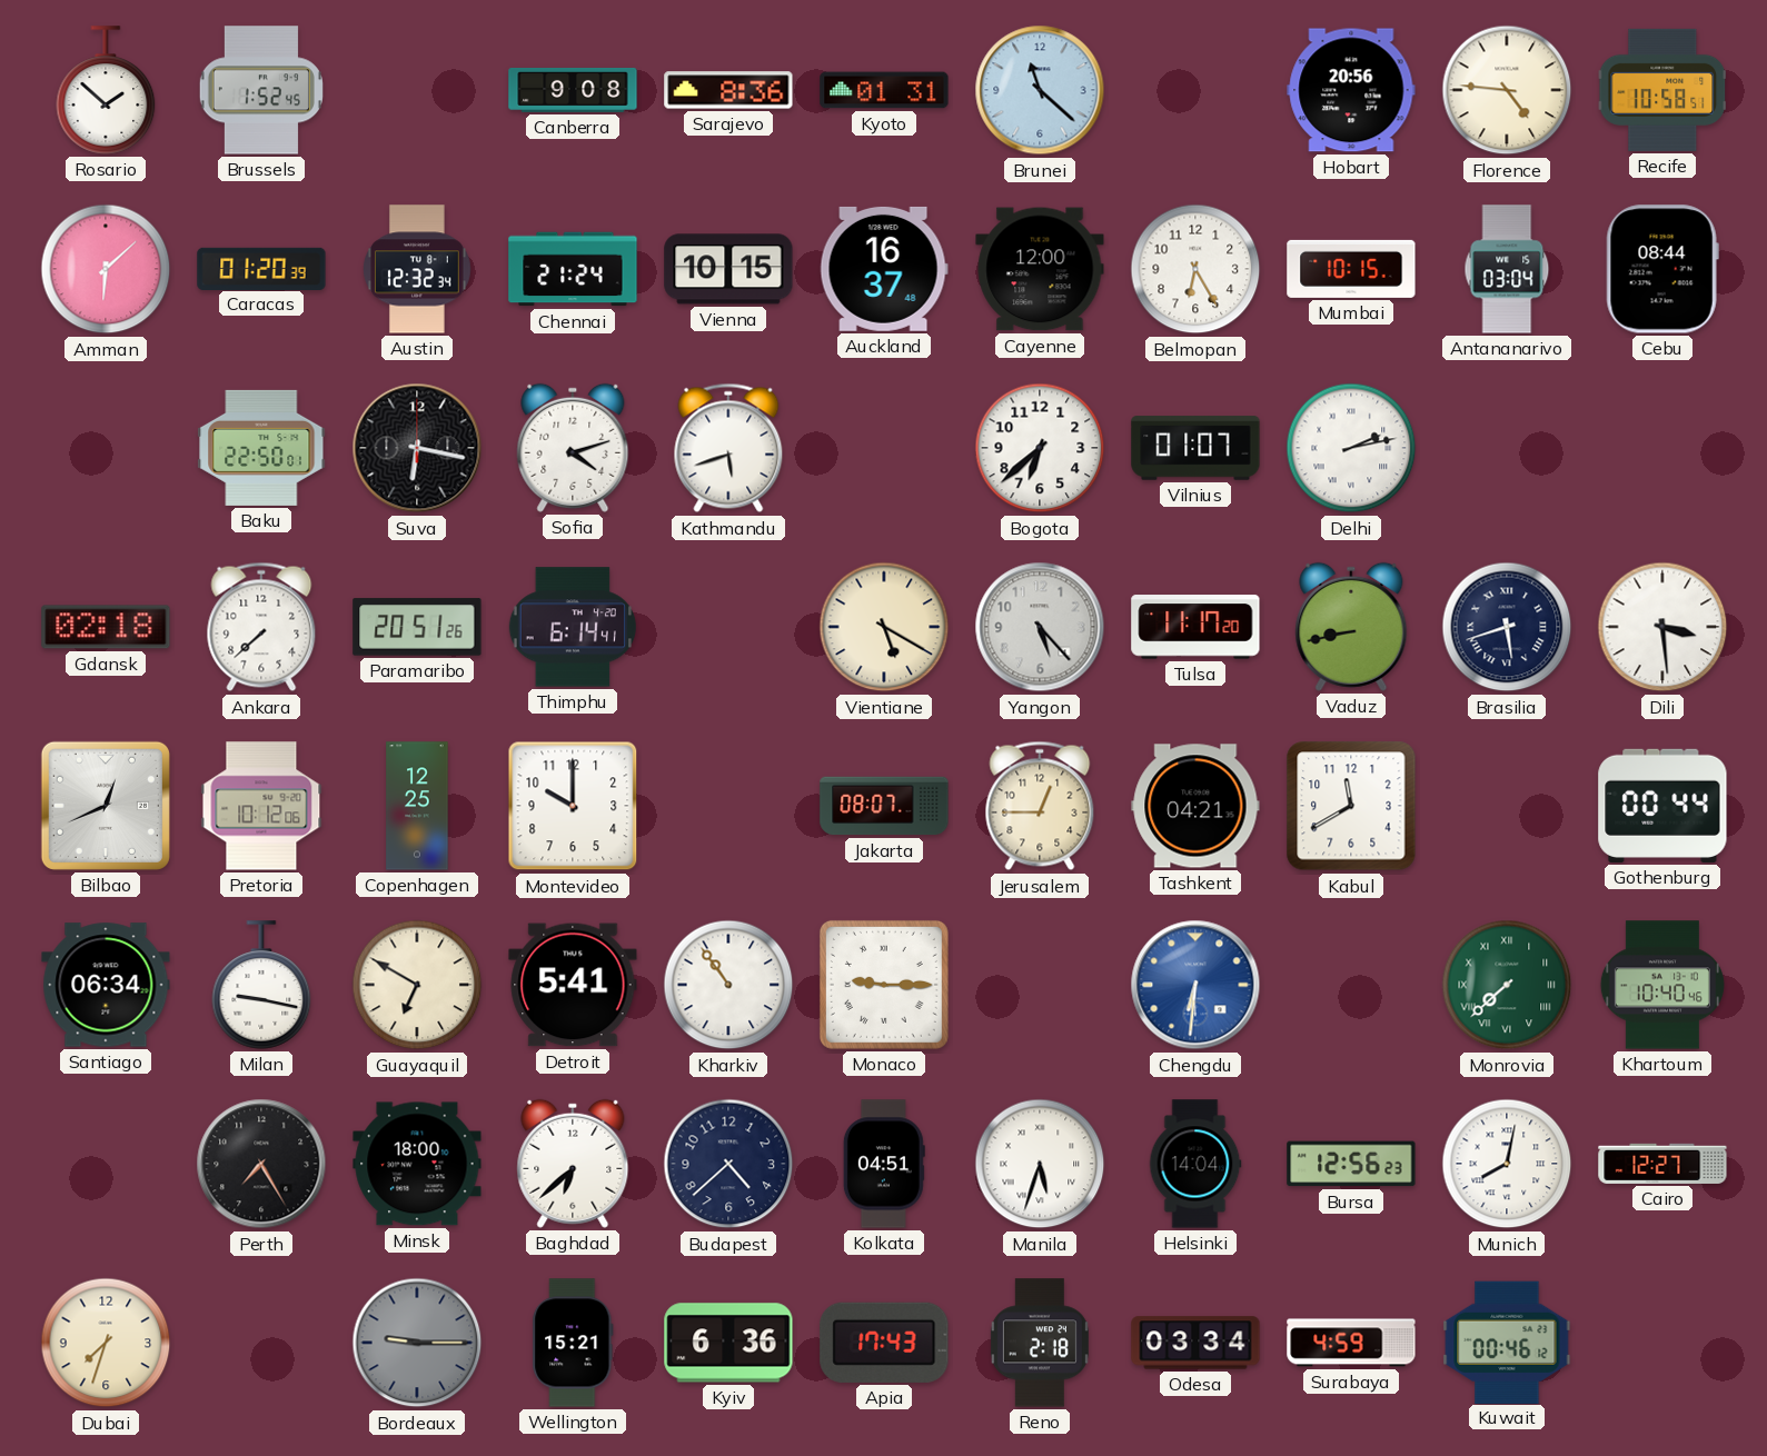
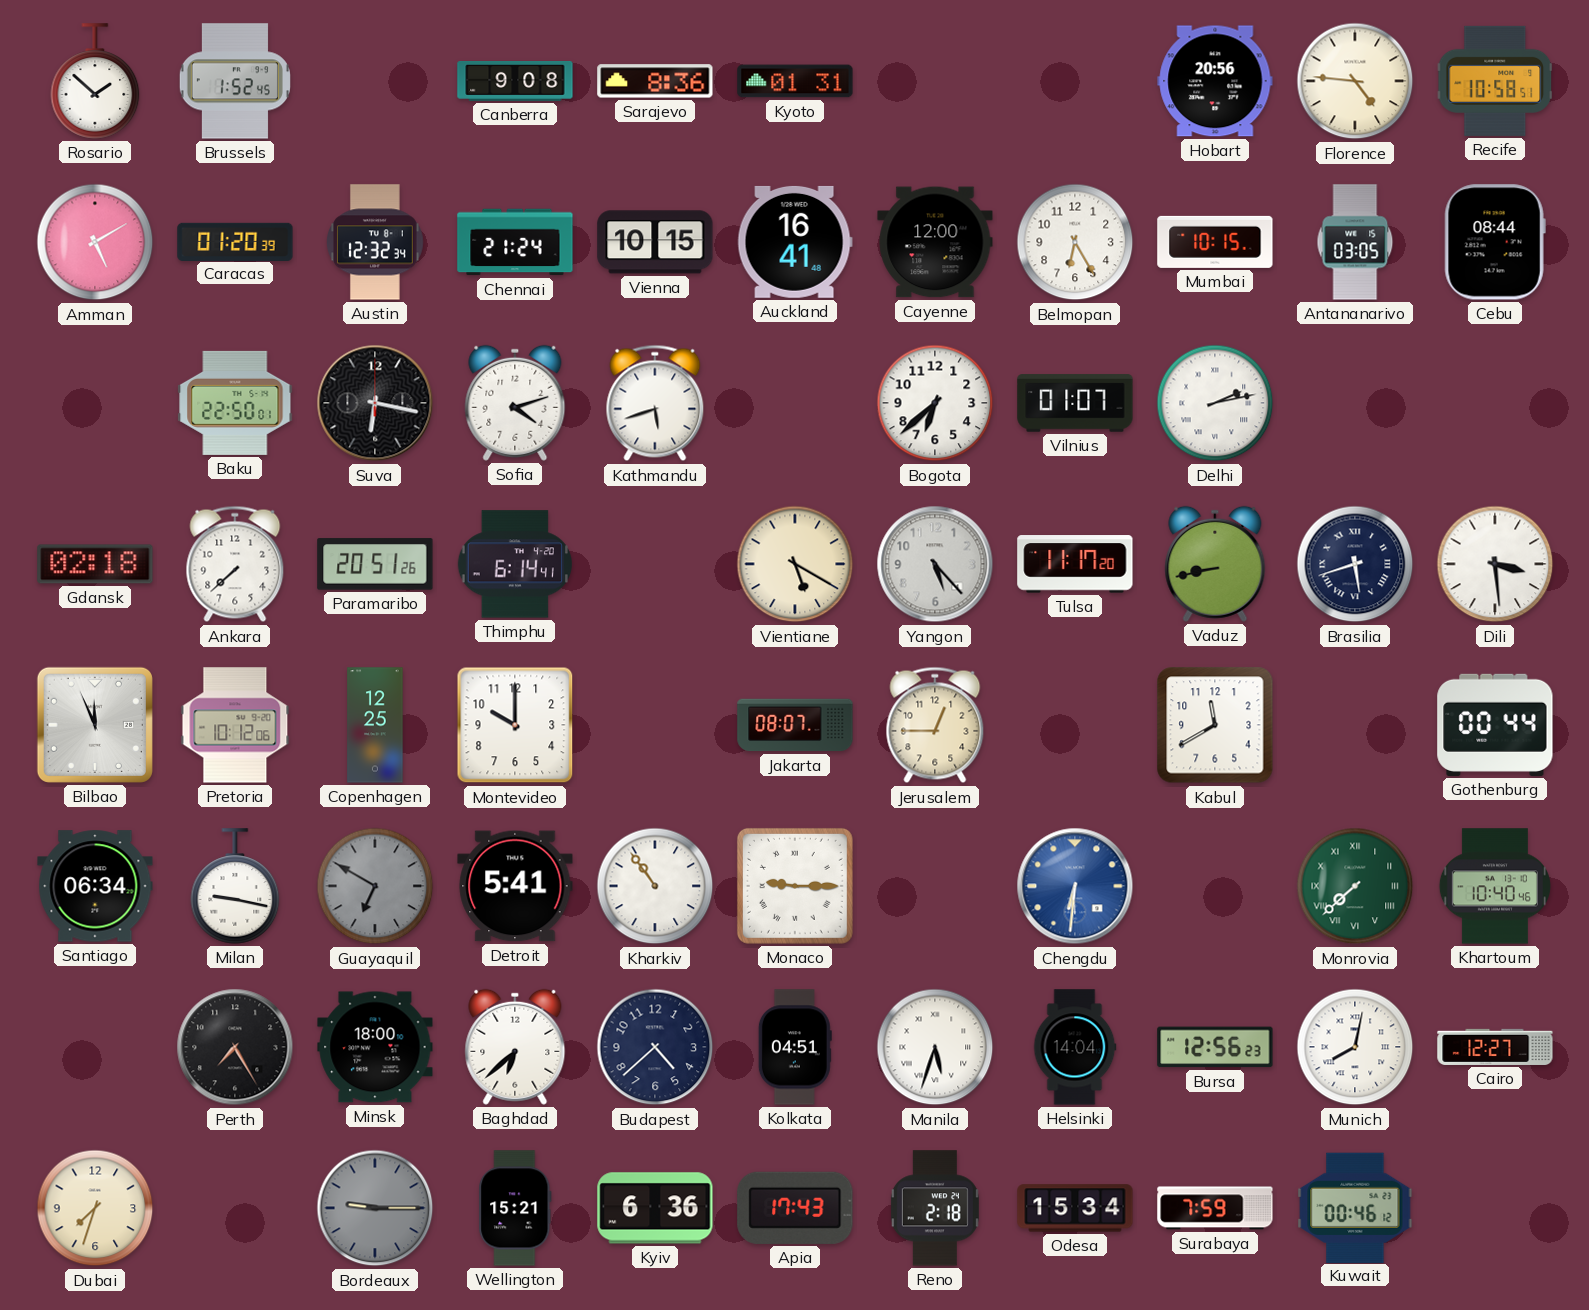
Brunei: 11:22 -> none (1040, 90)
Amman: 6:08 -> 5:10 (95, 242)
Auckland: 16:37 -> 16:41 (795, 242)
Antananarivo: 03:04 -> 03:05 (1355, 242)
Bilbao: 12:41 -> 11:56 (95, 725)
Tashkent: 04:21 -> none (1195, 806)
Guayaquil dial: cream -> grey (375, 886)
Odesa: 03:34 -> 15:34 (1075, 1208)
Surabaya: 4:59 -> 7:59 (1215, 1208)
